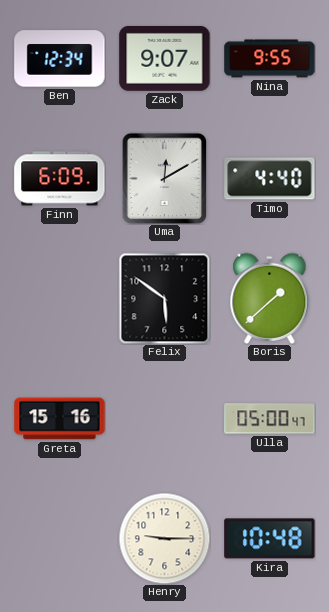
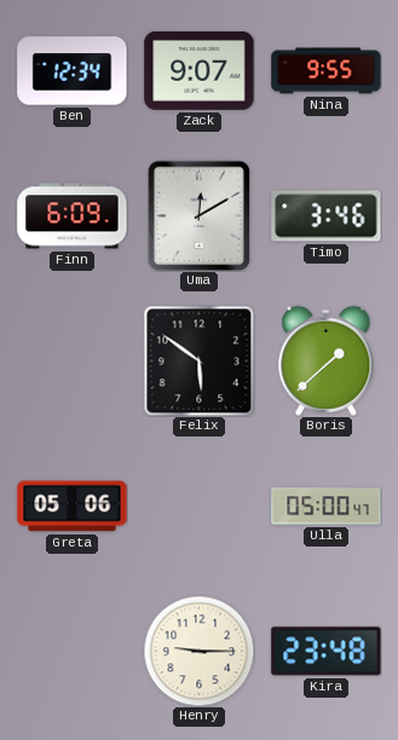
Timo: 4:40 -> 3:46 (327, 216)
Greta: 15:16 -> 05:06 (73, 507)
Kira: 10:48 -> 23:48 (327, 652)
